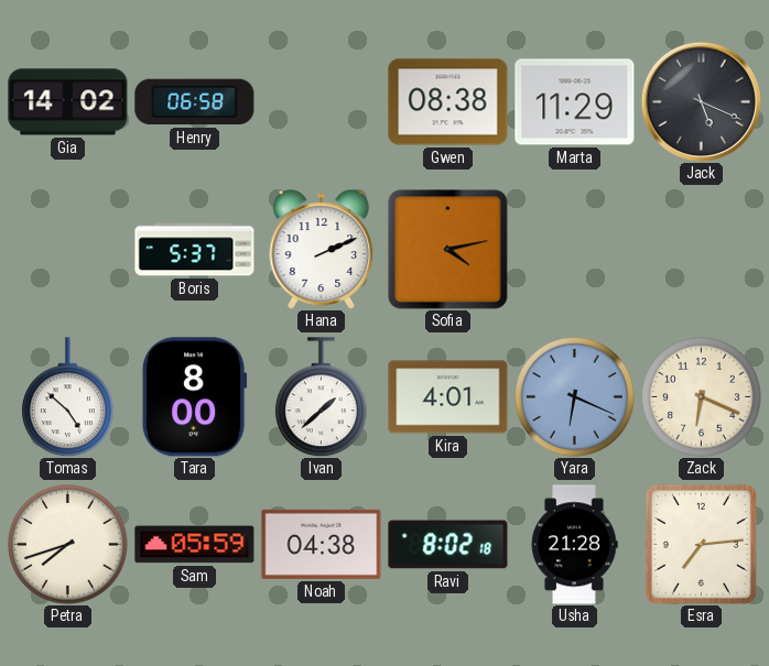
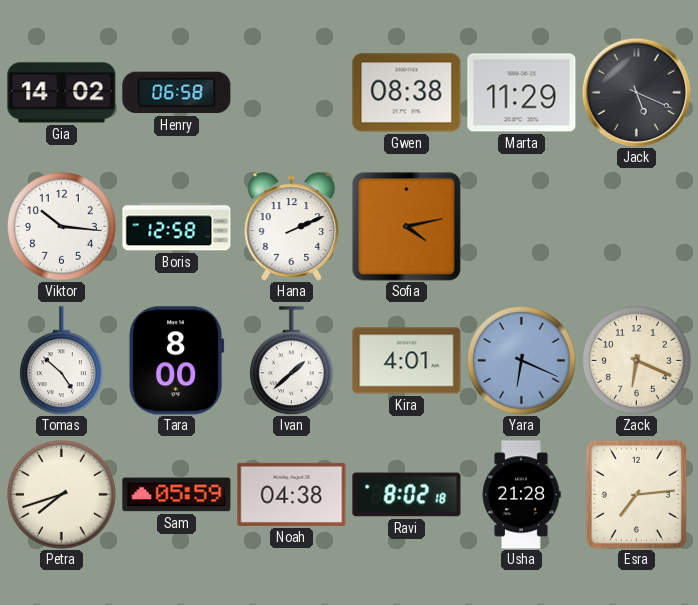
Viktor: none -> 10:16 (62, 227)
Boris: 5:37 -> 12:58 (177, 227)
